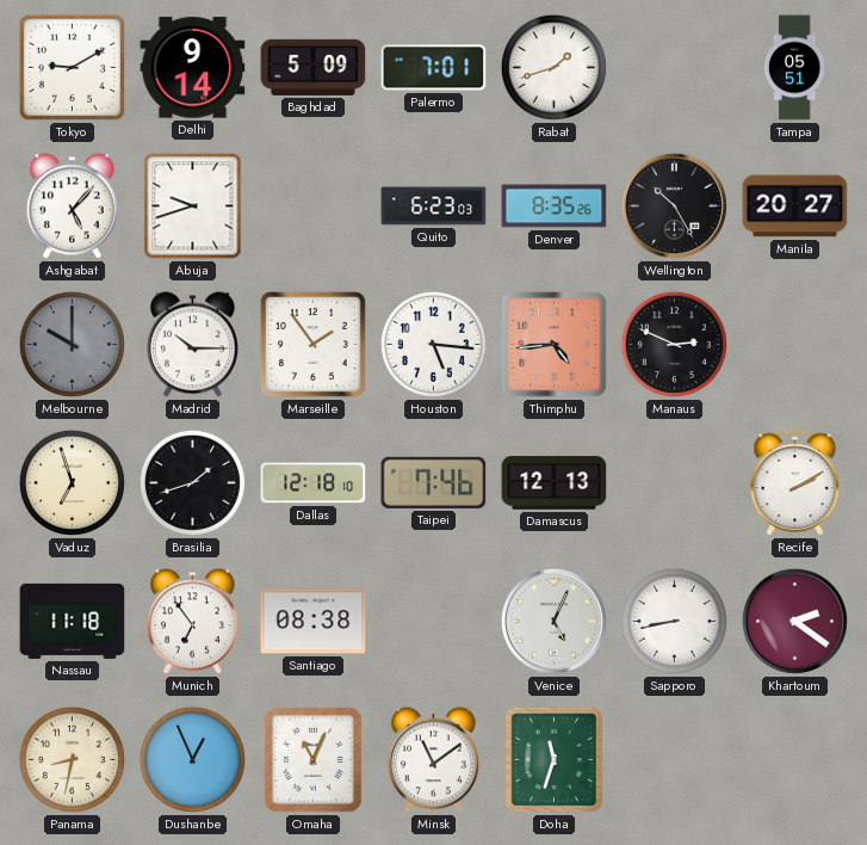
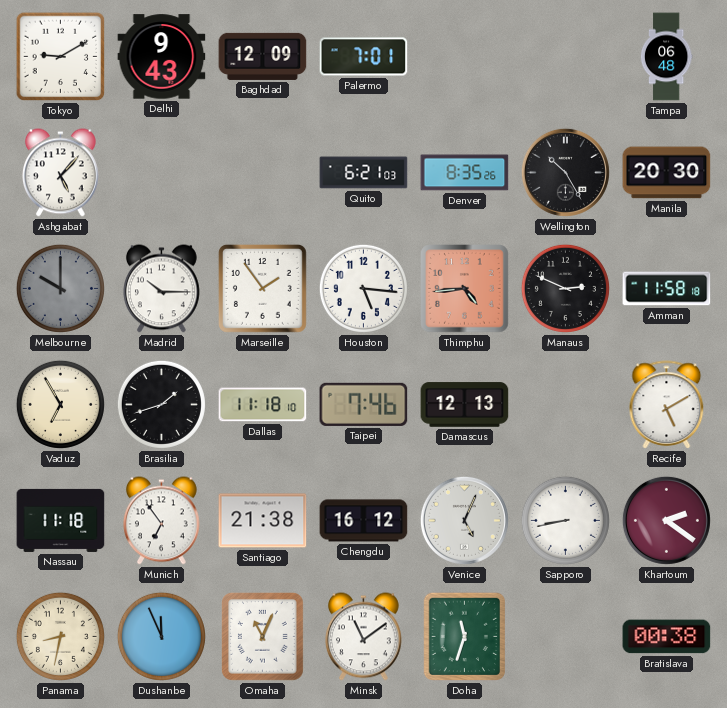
Delhi: 9:14 -> 9:43 (162, 57)
Baghdad: 5:09 -> 12:09 (263, 56)
Rabat: 1:42 -> none (553, 67)
Tampa: 05:51 -> 06:48 (666, 57)
Abuja: 9:42 -> none (193, 206)
Quito: 6:23 -> 6:21 (364, 173)
Manila: 20:27 -> 20:30 (667, 173)
Amman: none -> 11:58 (667, 289)
Vaduz: 6:57 -> 6:55 (60, 404)
Dallas: 12:18 -> 11:18 (263, 405)
Recife: 2:10 -> 5:10 (667, 405)
Santiago: 08:38 -> 21:38 (263, 521)
Chengdu: none -> 16:12 (364, 521)
Dushanbe: 12:56 -> 11:56 (161, 636)
Bratislava: none -> 00:38 (667, 637)
